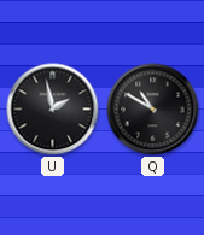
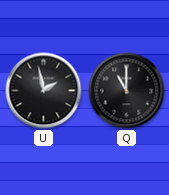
Q: 10:50 -> 11:00 (127, 91)
